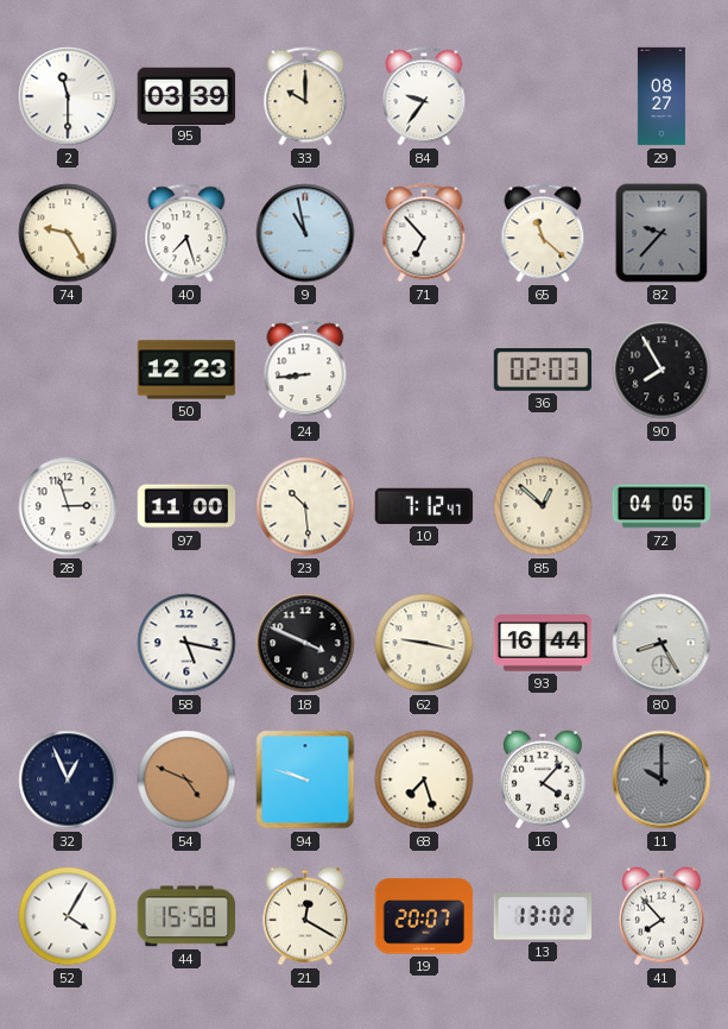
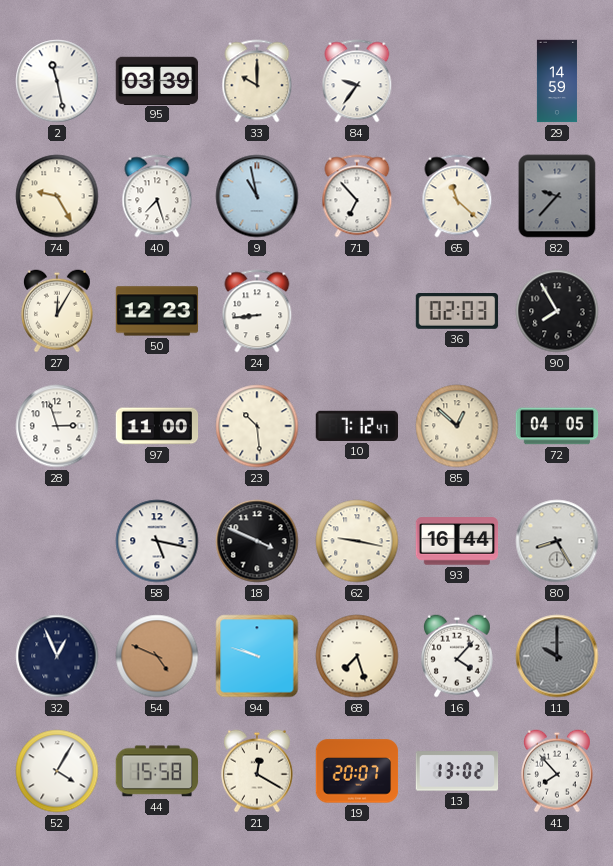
2: 11:30 -> 11:28 (57, 81)
29: 08:27 -> 14:59 (557, 81)
27: none -> 12:05 (58, 311)
